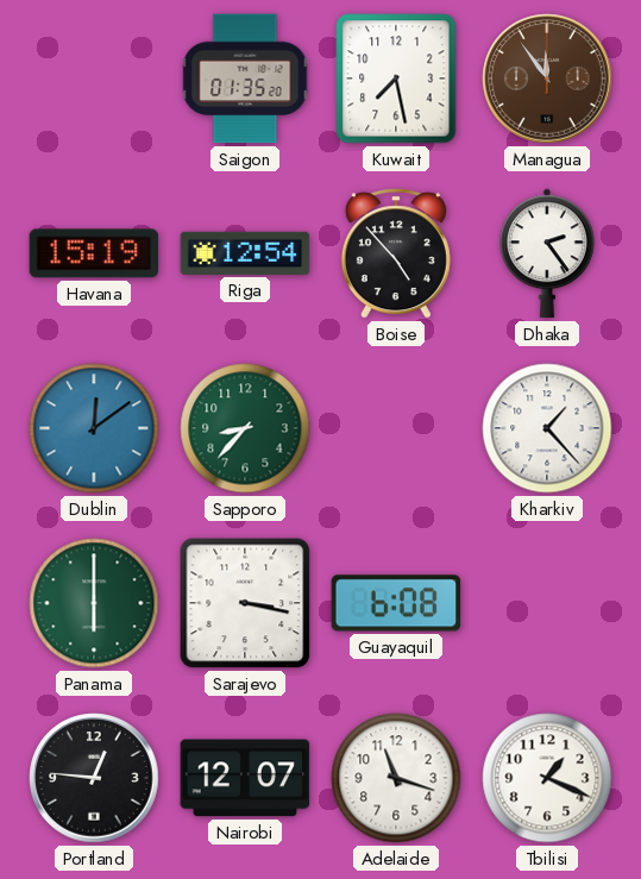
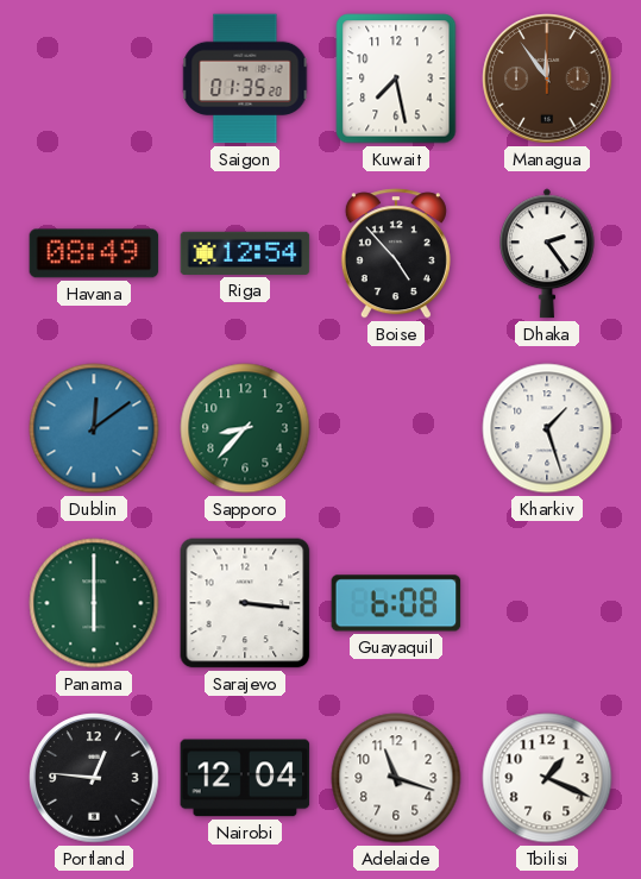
Havana: 15:19 -> 08:49 (94, 253)
Kharkiv: 1:23 -> 1:27 (547, 428)
Sarajevo: 3:17 -> 3:16 (245, 603)
Nairobi: 12:07 -> 12:04 (245, 778)
